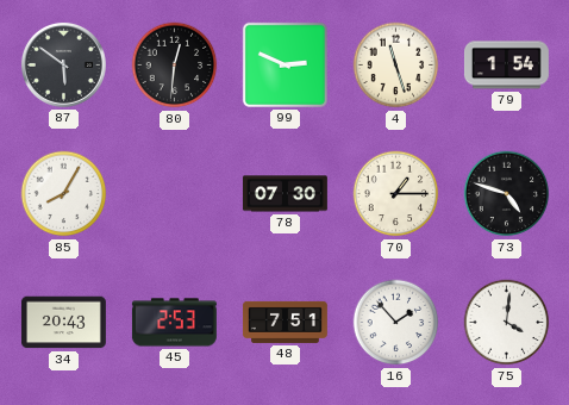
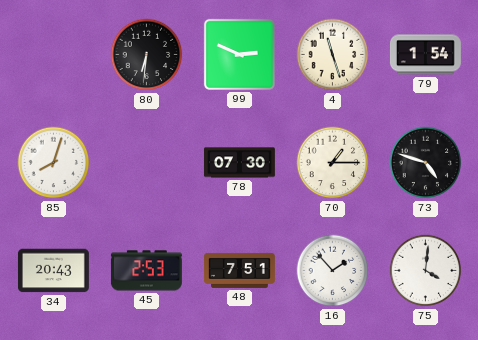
87: 5:51 -> none (63, 64)
80: 12:31 -> 6:31 (147, 55)
85: 8:05 -> 8:03 (54, 163)
